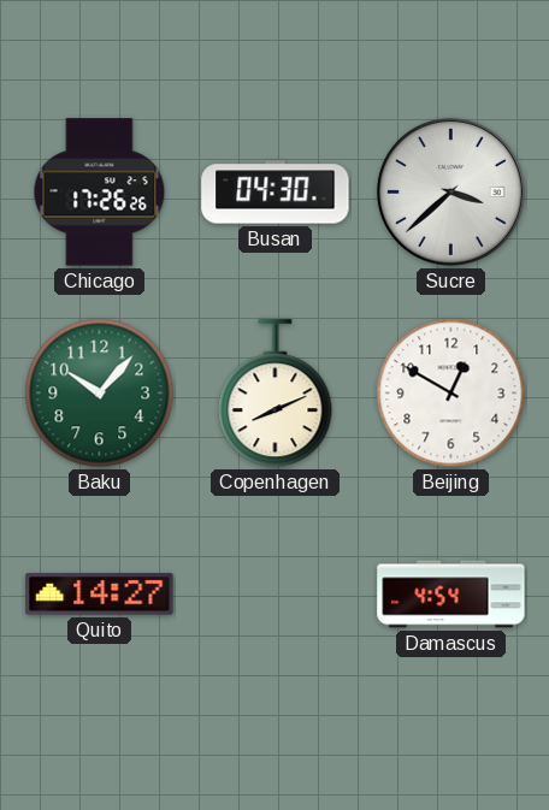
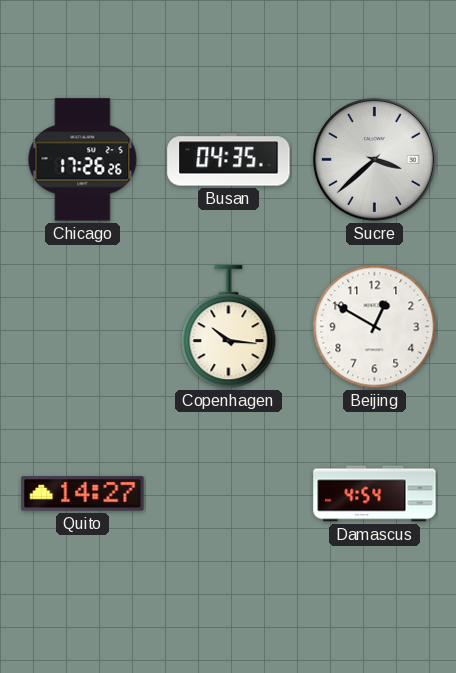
Busan: 04:30 -> 04:35 (229, 160)
Baku: 10:07 -> none (100, 394)
Copenhagen: 8:11 -> 10:16 (229, 327)
